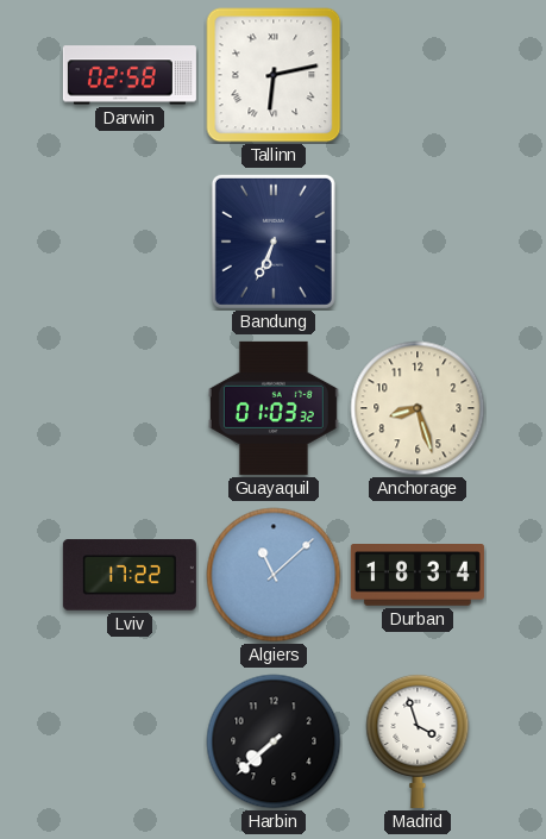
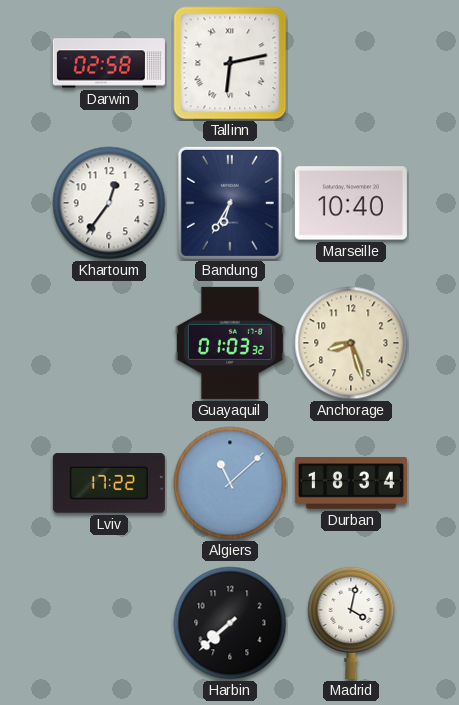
Khartoum: none -> 12:36 (109, 203)
Bandung: 6:34 -> 6:35 (230, 203)
Marseille: none -> 10:40 (351, 203)
Madrid: 3:57 -> 4:02 (351, 622)
